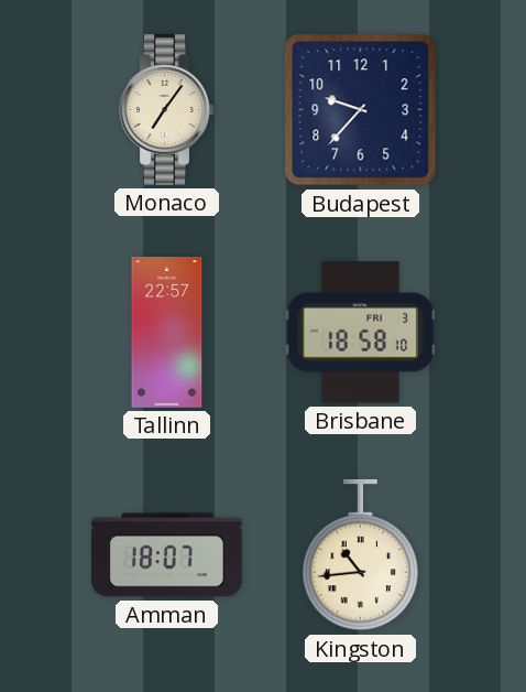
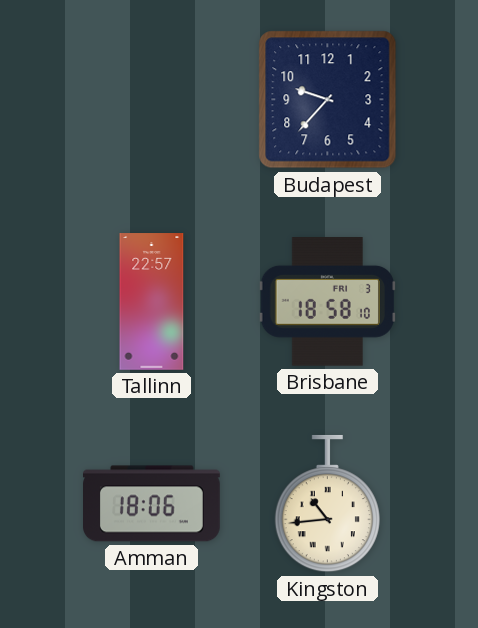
Monaco: 7:06 -> none (167, 110)
Amman: 18:07 -> 18:06 (152, 504)
